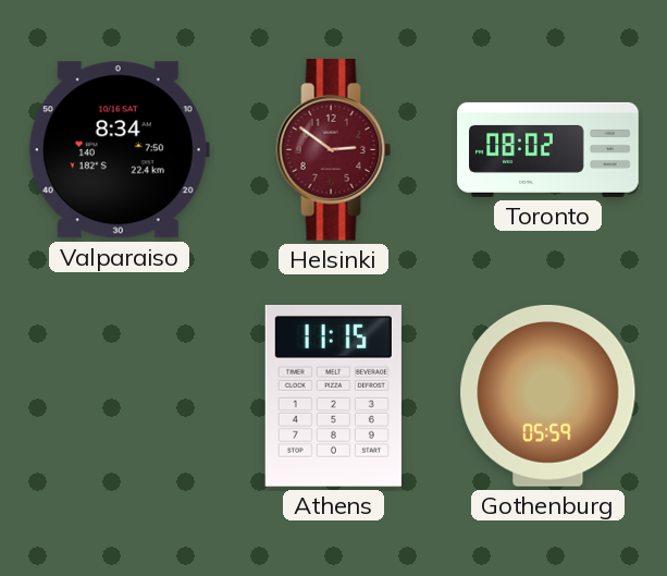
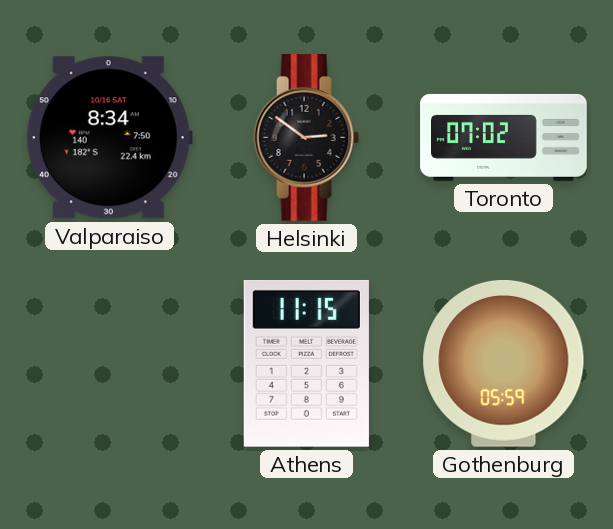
Helsinki dial: burgundy -> black (307, 138)
Toronto: 08:02 -> 07:02 (504, 137)
